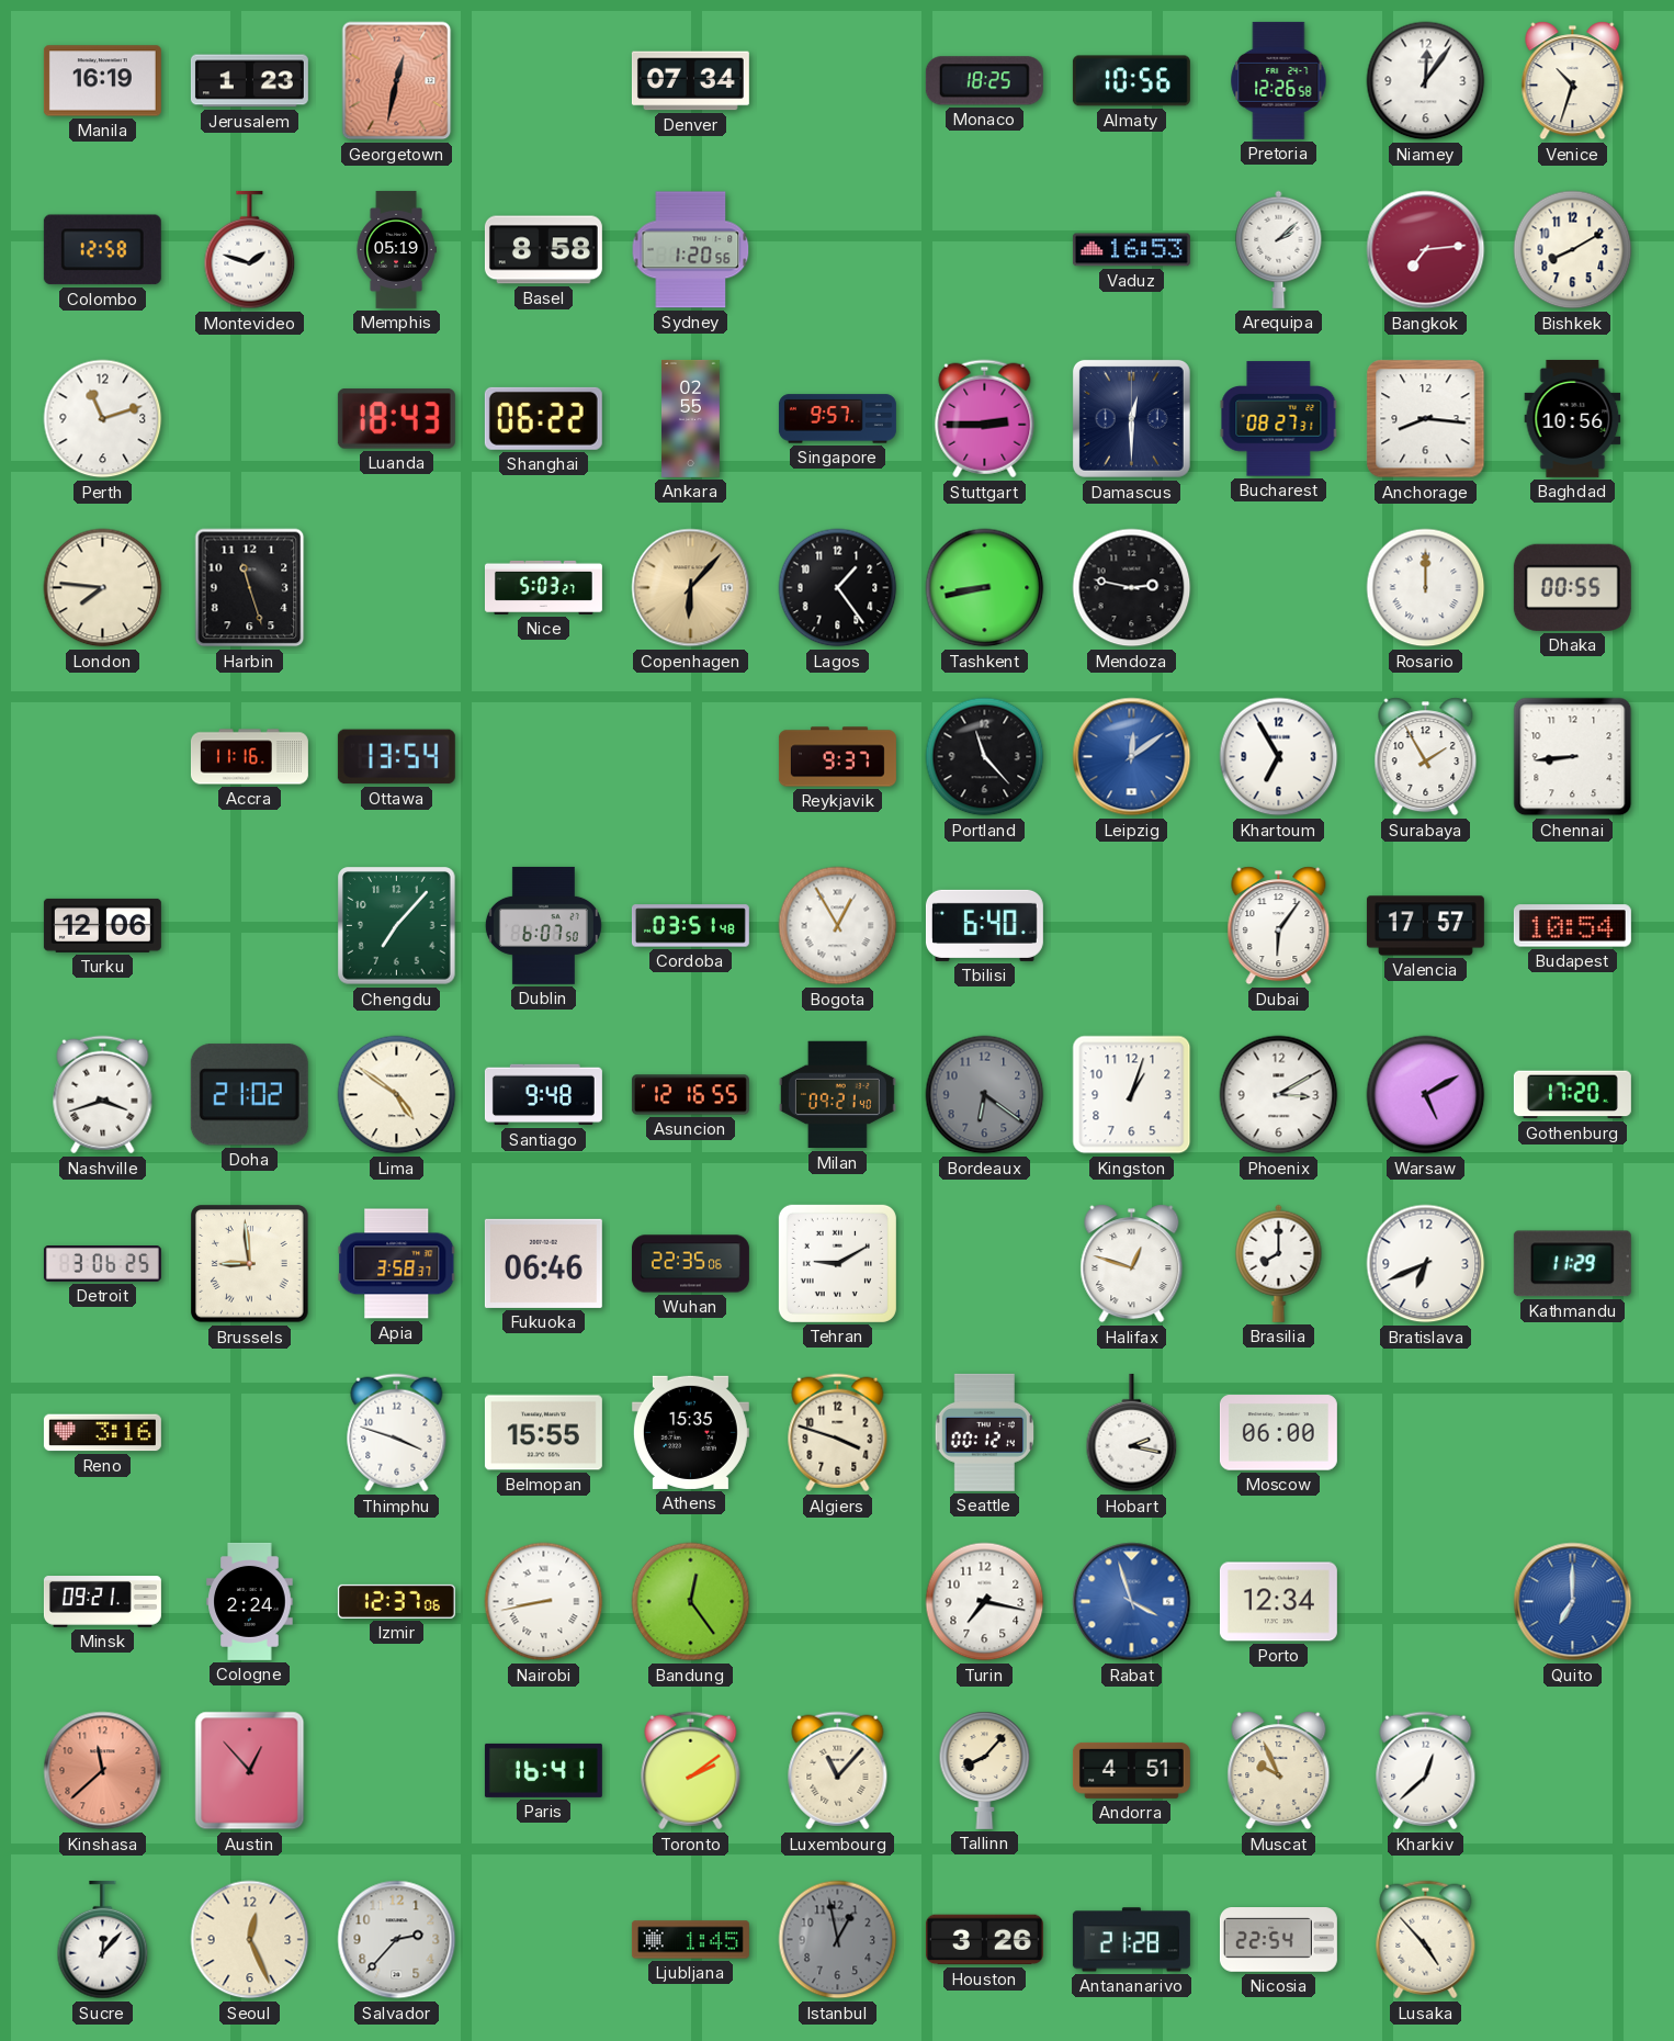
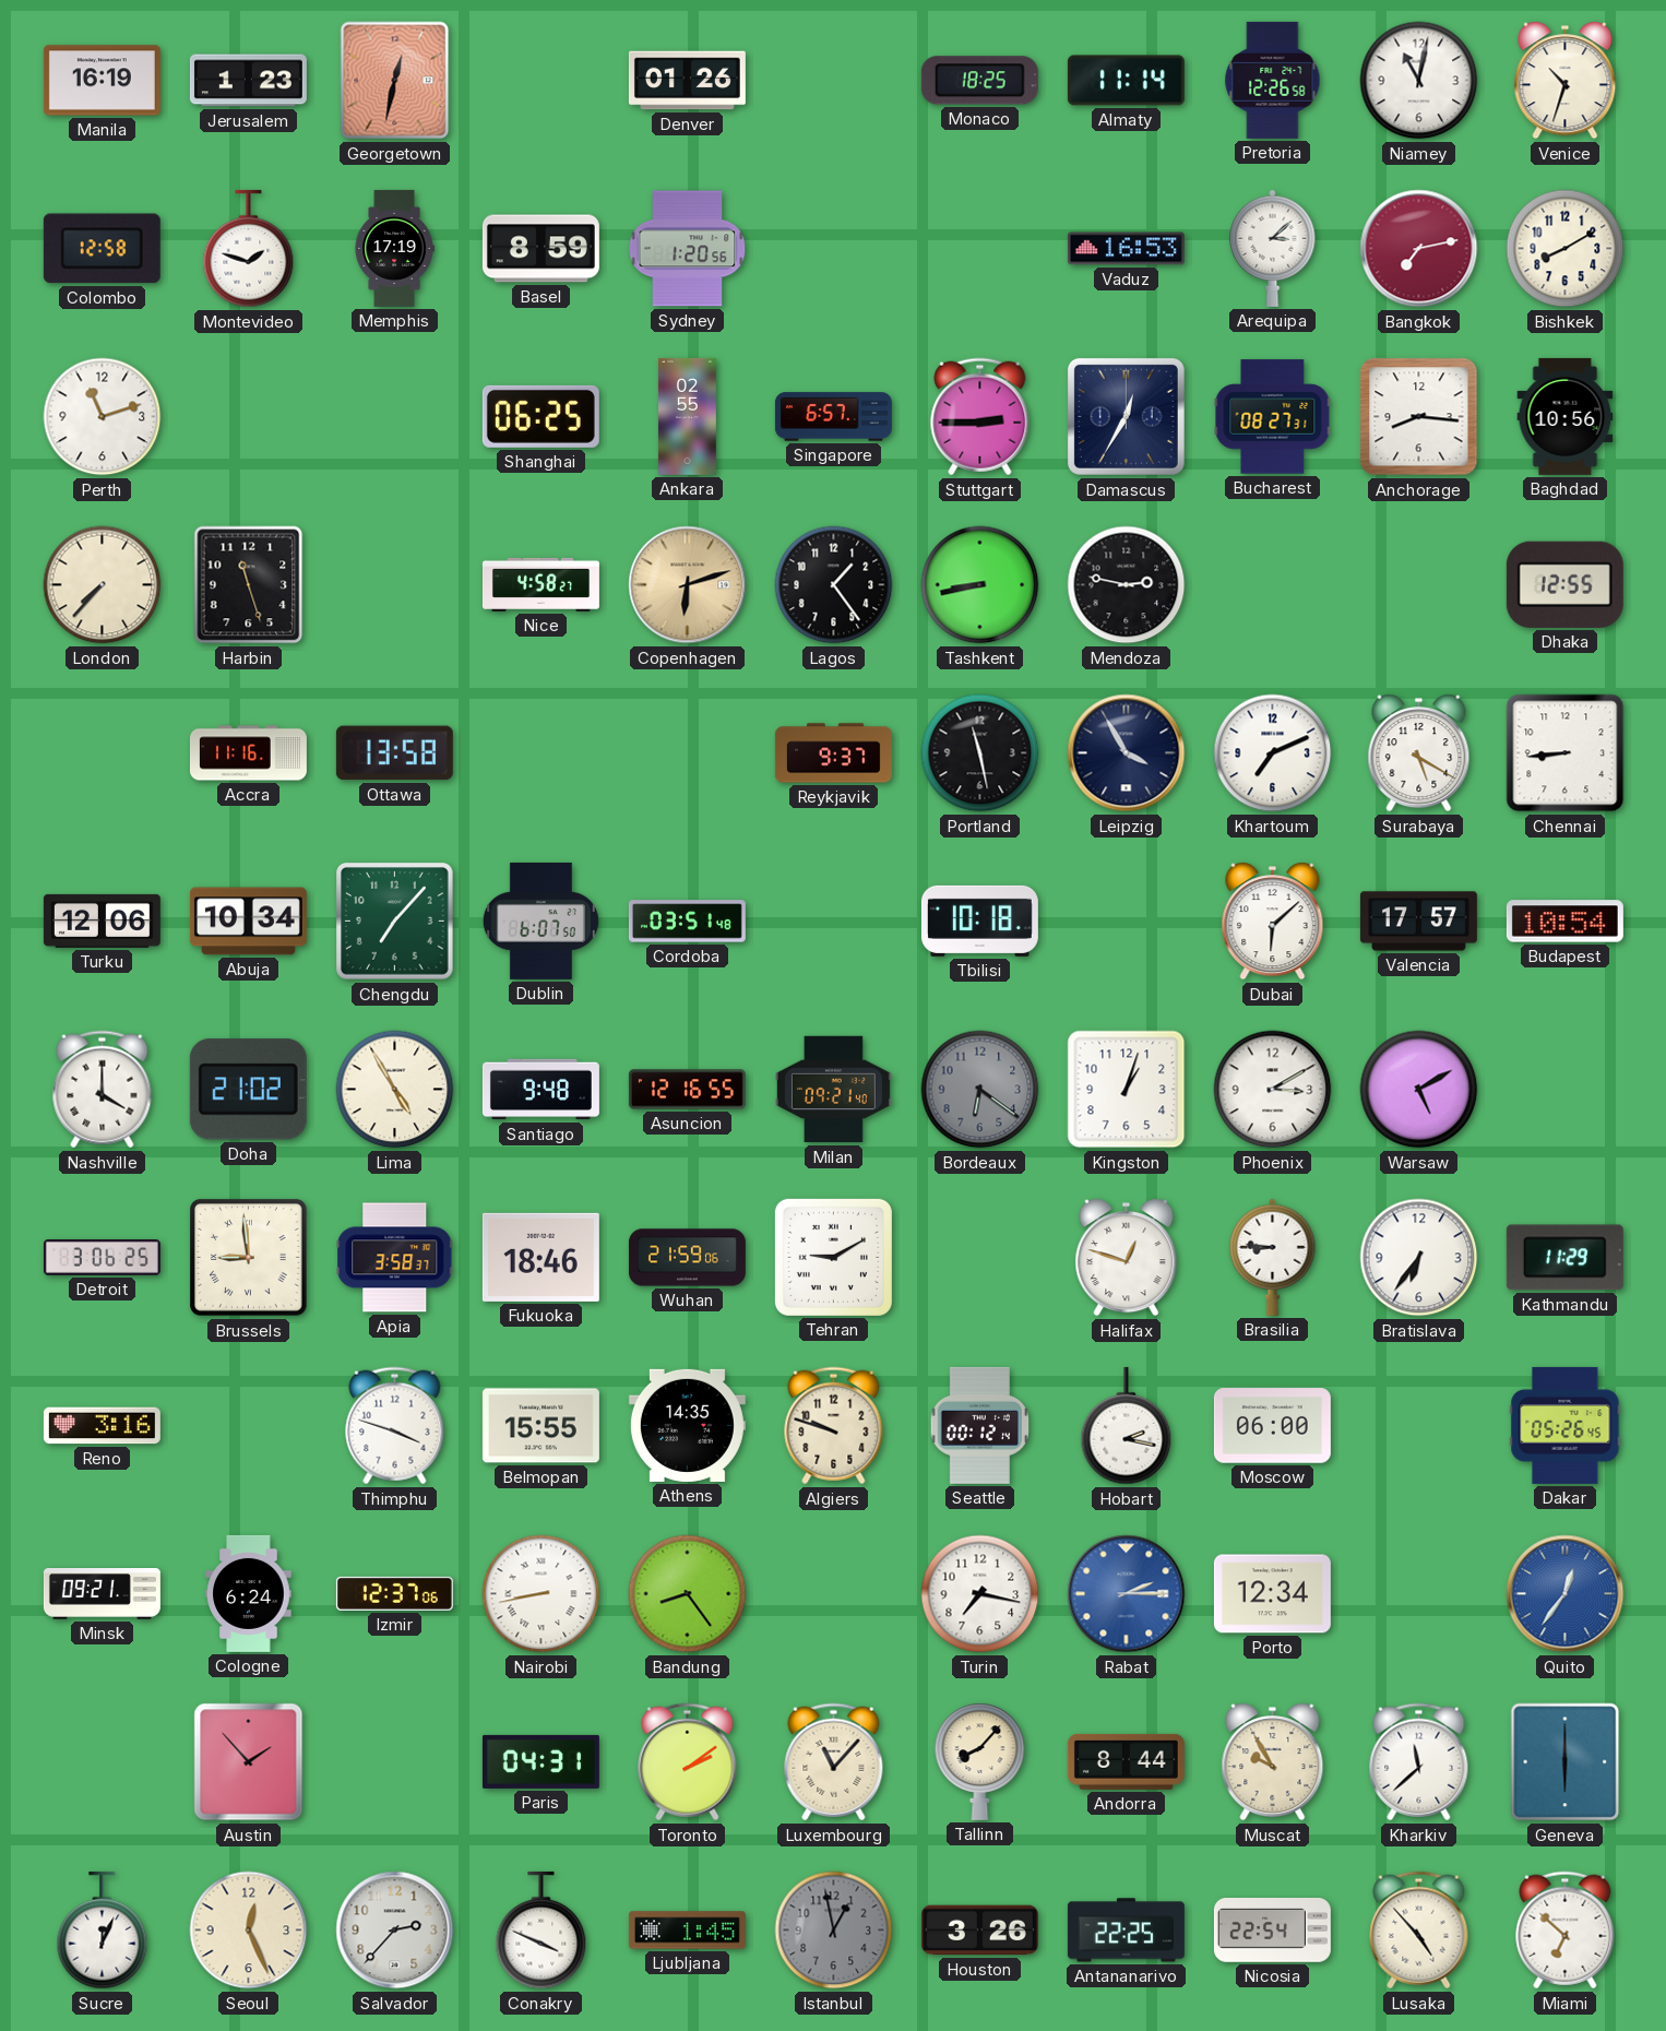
Denver: 07:34 -> 01:26 (687, 81)
Almaty: 10:56 -> 11:14 (1126, 81)
Niamey: 12:06 -> 11:02 (1419, 81)
Memphis: 05:19 -> 17:19 (394, 248)
Basel: 8:58 -> 8:59 (540, 249)
Arequipa: 2:08 -> 3:08 (1273, 248)
Bangkok: 7:14 -> 7:13 (1419, 249)
Luanda: 18:43 -> none (396, 419)
Shanghai: 06:22 -> 06:25 (540, 416)
Singapore: 9:57 -> 6:57 (833, 417)
Damascus: 12:30 -> 12:35 (1126, 416)
London: 7:46 -> 7:37 (103, 585)
Nice: 5:03 -> 4:58 (540, 584)
Copenhagen: 6:07 -> 6:12 (688, 585)
Rosario: 12:00 -> none (1426, 588)
Dhaka: 00:55 -> 12:55 (1564, 584)
Ottawa: 13:54 -> 13:58 (394, 753)
Portland: 11:23 -> 11:28 (980, 753)
Leipzig: 12:09 -> 3:55 (1127, 753)
Leipzig dial: blue -> navy (1127, 753)
Khartoum: 6:55 -> 7:11 (1273, 753)
Surabaya: 1:55 -> 5:20 (1419, 753)
Abuja: none -> 10:34 (248, 922)
Bogota: 12:55 -> none (838, 926)
Tbilisi: 6:40 -> 10:18 (979, 921)
Dubai: 6:06 -> 6:08 (1273, 922)
Nashville: 3:42 -> 4:00 (103, 1090)
Lima: 4:51 -> 4:55 (395, 1090)
Gothenburg: 17:20 -> none (1572, 1095)
Fukuoka: 06:46 -> 18:46 (540, 1257)
Wuhan: 22:35 -> 21:59 (687, 1258)
Brasilia: 8:00 -> 8:46 (1273, 1257)
Bratislava: 6:41 -> 6:36 (1419, 1258)
Athens: 15:35 -> 14:35 (687, 1425)
Algiers: 3:48 -> 9:48 (834, 1426)
Dakar: none -> 05:26 (1566, 1425)
Cologne: 2:24 -> 6:24 (249, 1593)
Bandung: 12:24 -> 8:24 (688, 1594)
Rabat: 3:57 -> 2:15 (1127, 1594)
Quito: 7:00 -> 12:36 (1566, 1594)
Kinshasa: 11:38 -> none (103, 1771)
Austin: 12:53 -> 1:53 (249, 1762)
Paris: 16:41 -> 04:31 (540, 1761)
Andorra: 4:51 -> 8:44 (1126, 1761)
Muscat: 9:56 -> 9:55 (1273, 1762)
Kharkiv: 12:38 -> 11:38 (1419, 1762)
Geneva: none -> 6:00 (1566, 1762)
Sucre: 12:07 -> 12:04 (103, 1931)
Conakry: none -> 3:49 (542, 1931)
Antananarivo: 21:28 -> 22:25 (1126, 1931)
Miami: none -> 6:52 (1566, 1931)
